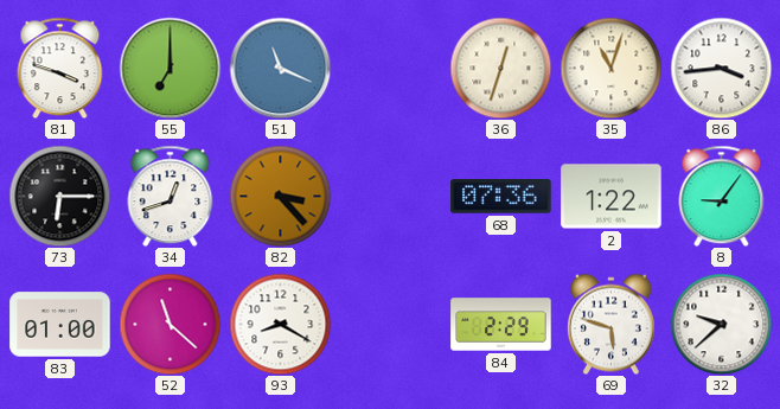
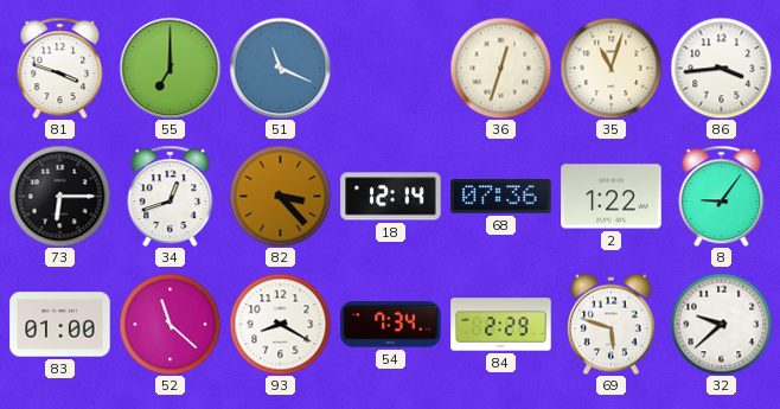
18: none -> 12:14 (391, 197)
54: none -> 7:34 (391, 325)
